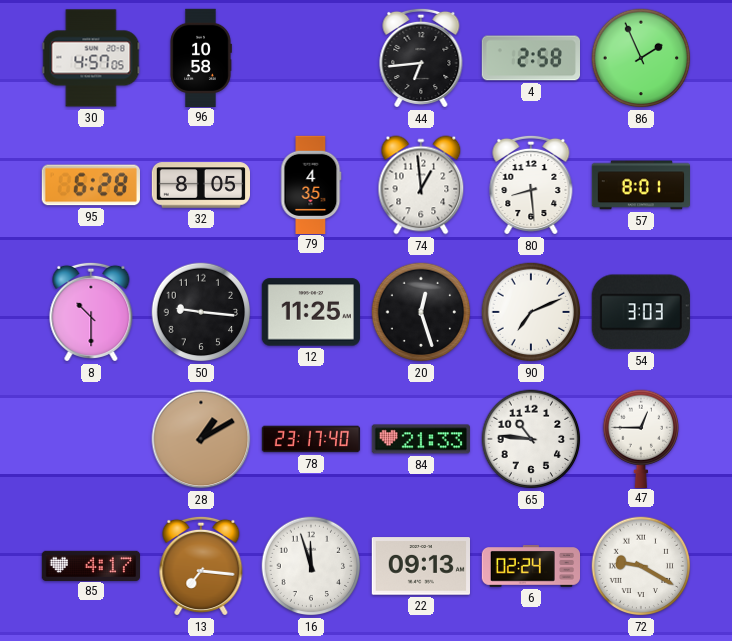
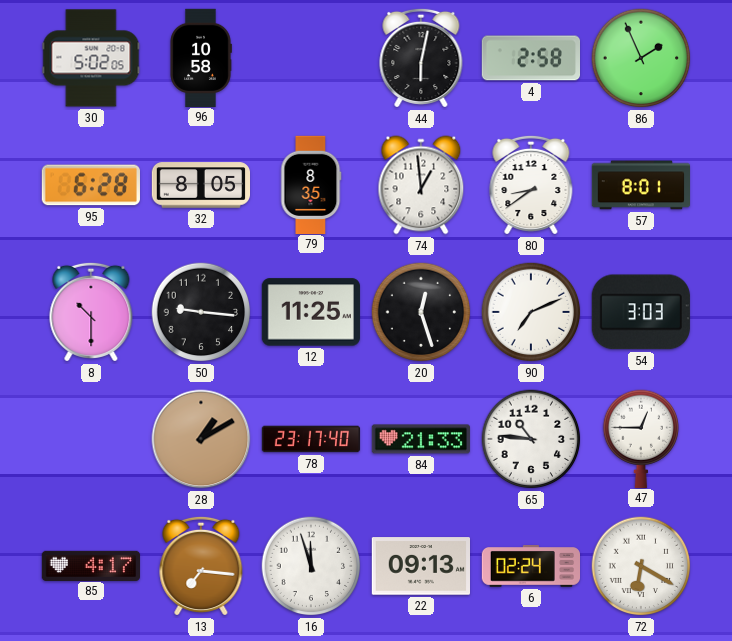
30: 4:57 -> 5:02 (91, 58)
44: 6:44 -> 6:02 (421, 58)
79: 4:35 -> 8:35 (311, 184)
80: 8:29 -> 8:39 (531, 185)
72: 9:20 -> 6:20 (641, 566)
